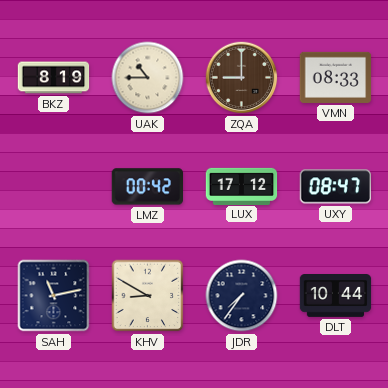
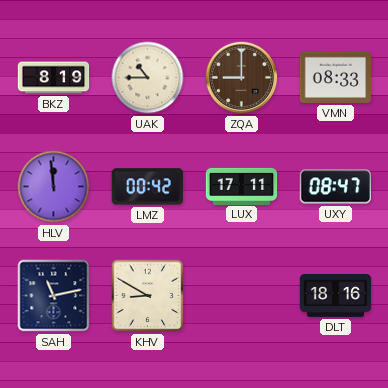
HLV: none -> 11:59 (54, 187)
LUX: 17:12 -> 17:11 (242, 186)
JDR: 7:36 -> none (242, 296)
DLT: 10:44 -> 18:16 (336, 296)
